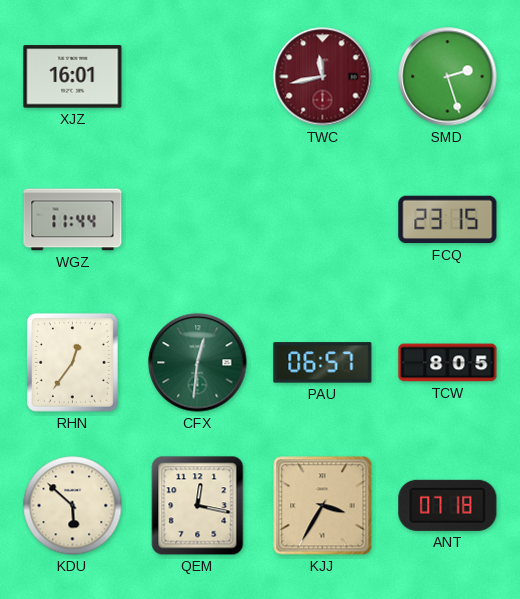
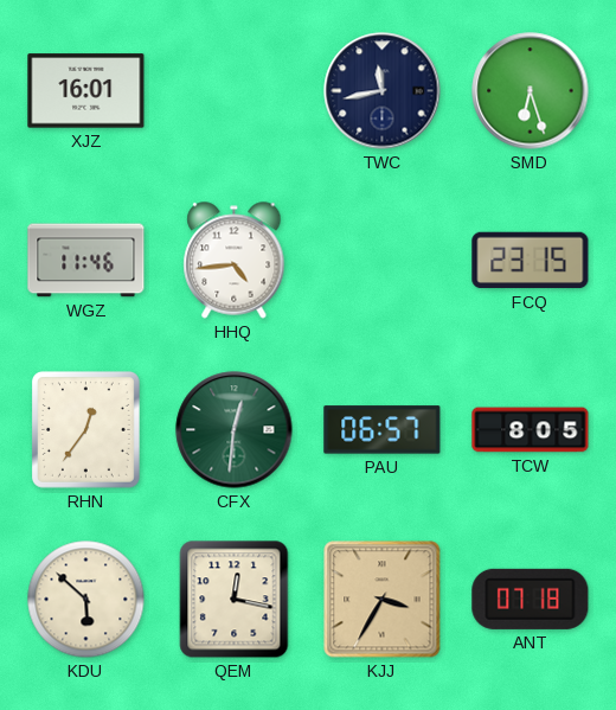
TWC dial: burgundy -> navy (383, 91)
SMD: 2:27 -> 6:27 (531, 91)
WGZ: 11:44 -> 11:46 (86, 261)
HHQ: none -> 4:44 (235, 261)
